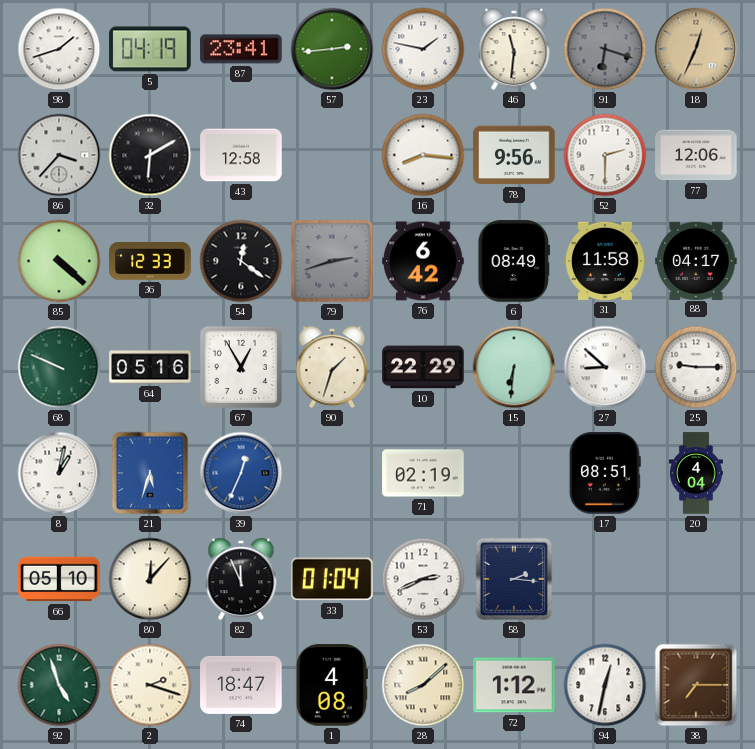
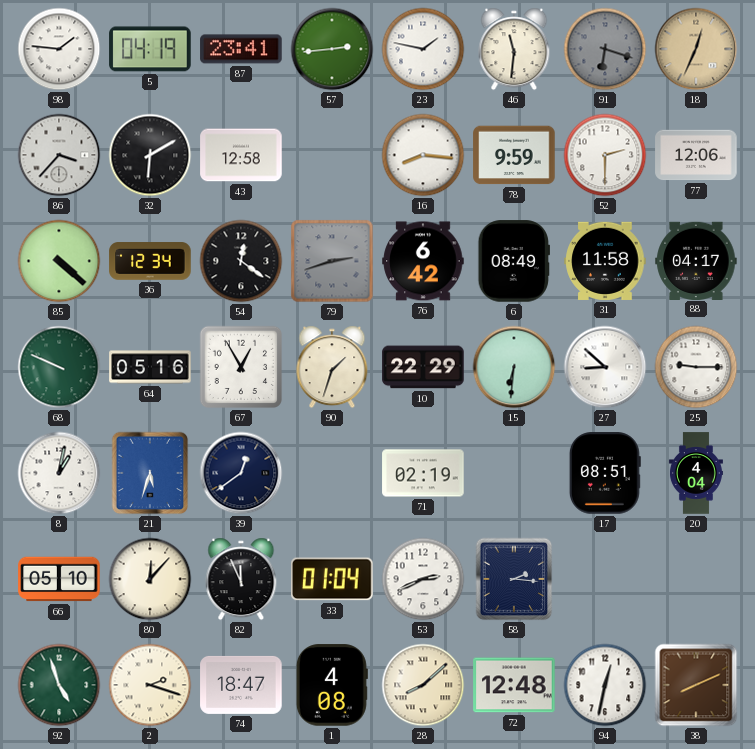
98: 1:42 -> 1:46 (59, 49)
78: 9:56 -> 9:59 (514, 155)
36: 12:33 -> 12:34 (150, 261)
39: 12:34 -> 12:39 (241, 473)
39 dial: blue -> navy (241, 473)
72: 1:12 -> 12:48 (514, 685)
38: 7:15 -> 8:11 (696, 685)
